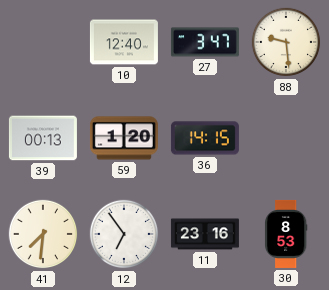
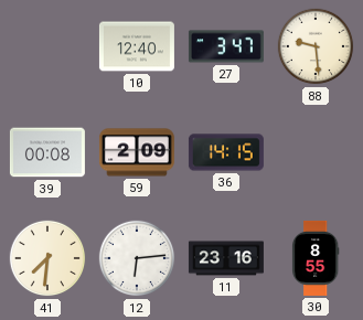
39: 00:13 -> 00:08 (47, 152)
59: 1:20 -> 2:09 (137, 152)
12: 6:54 -> 6:14 (137, 258)
30: 8:53 -> 8:55 (317, 258)
